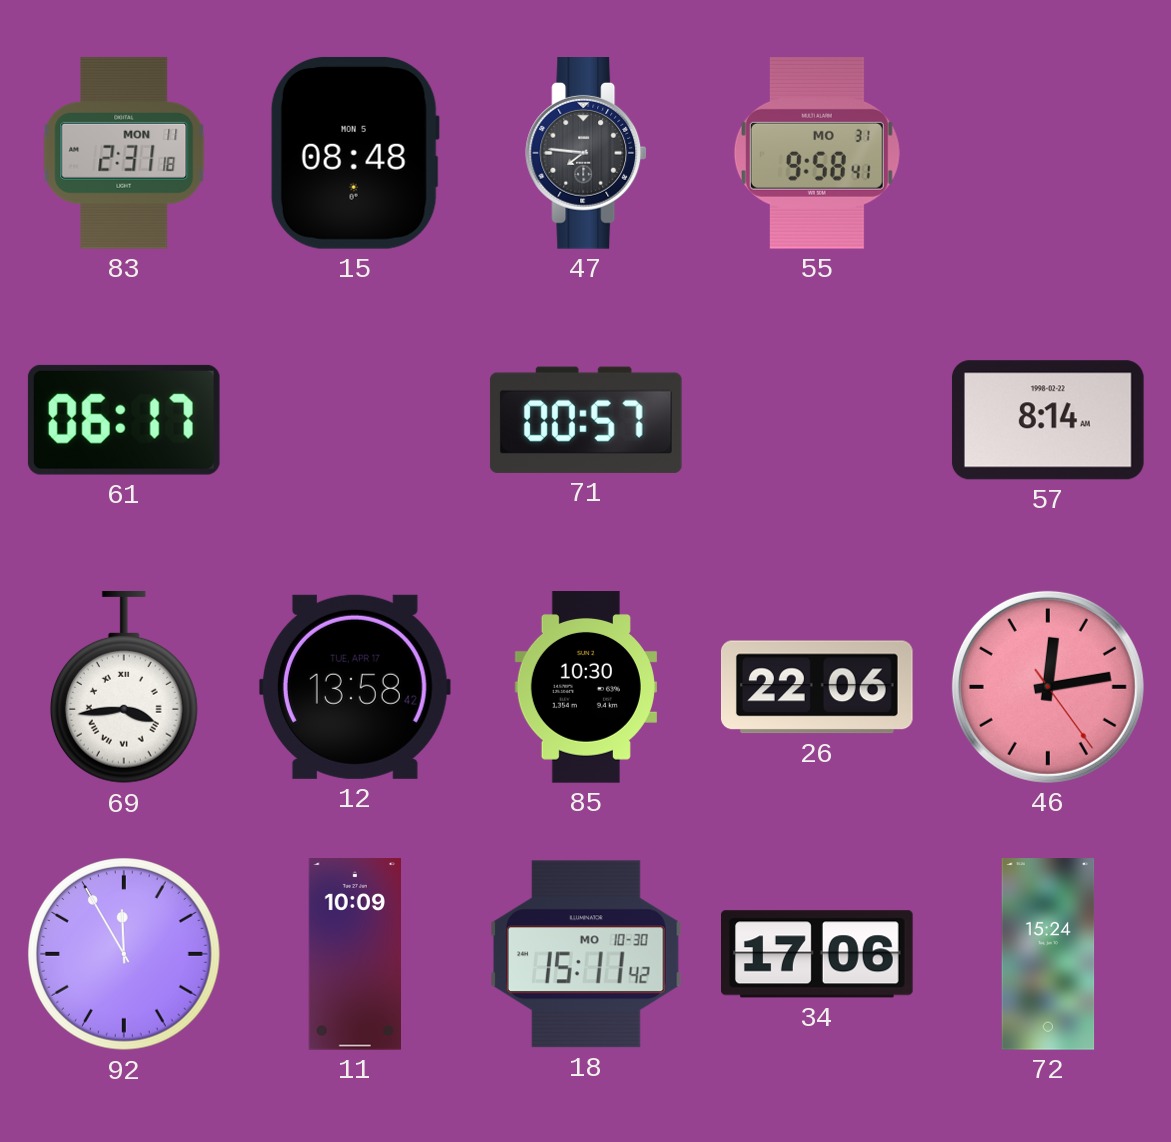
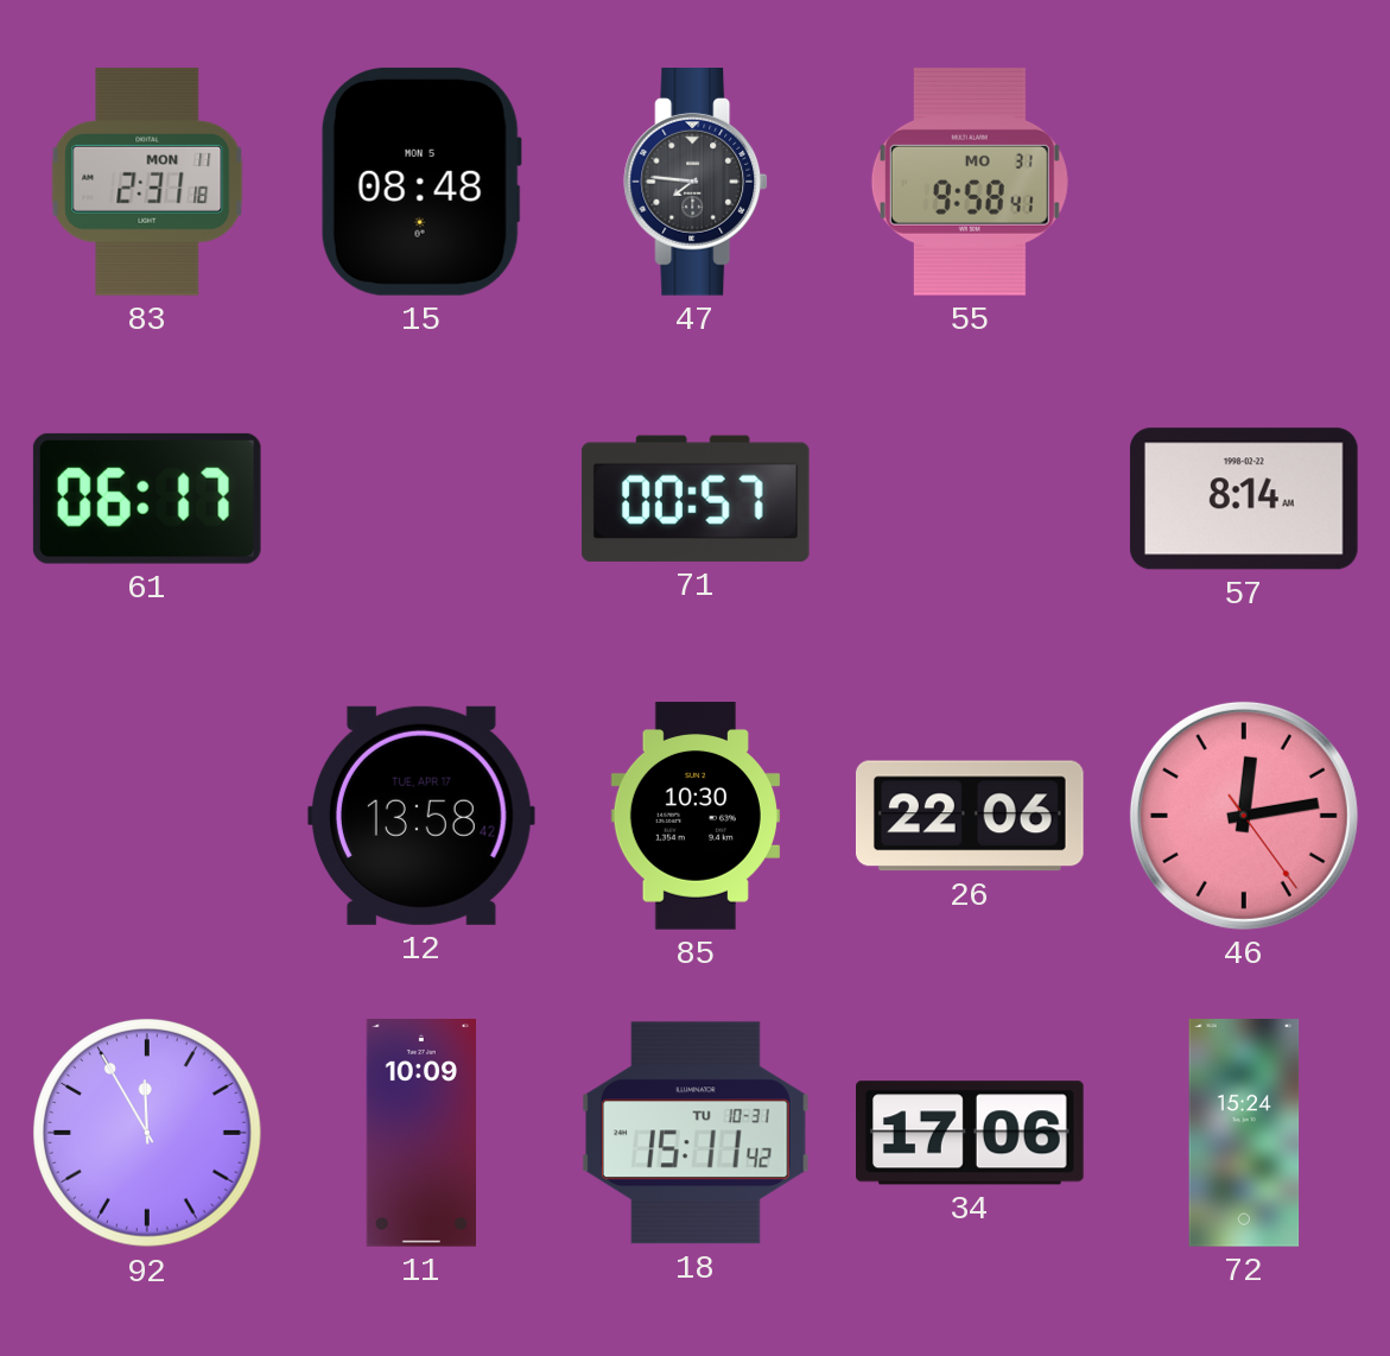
69: 3:44 -> none (124, 688)
18 date: MO 10-30 -> TU 10-31 (696, 1133)
